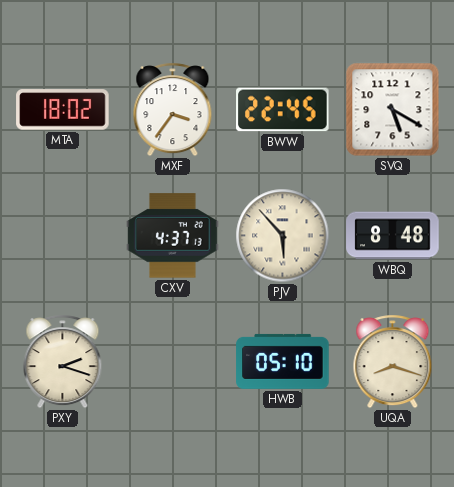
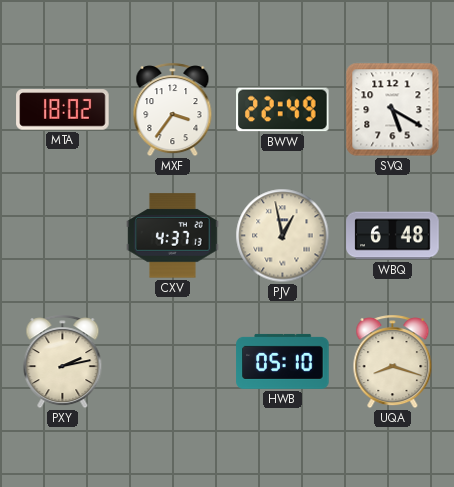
BWW: 22:45 -> 22:49 (283, 110)
PJV: 5:53 -> 12:58 (283, 236)
WBQ: 8:48 -> 6:48 (393, 236)
PXY: 2:18 -> 2:13 (63, 362)
